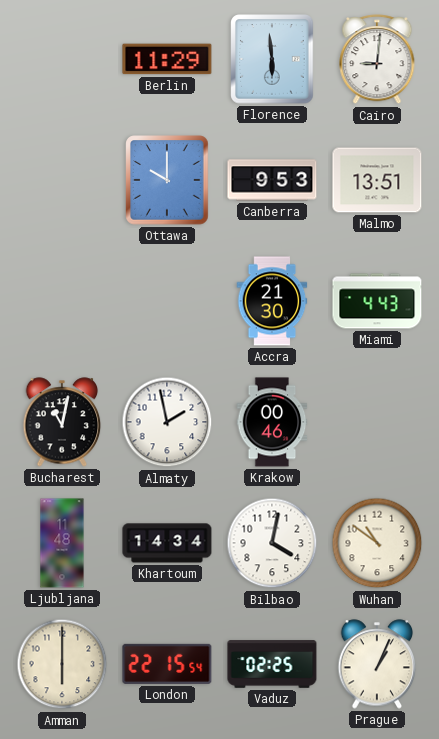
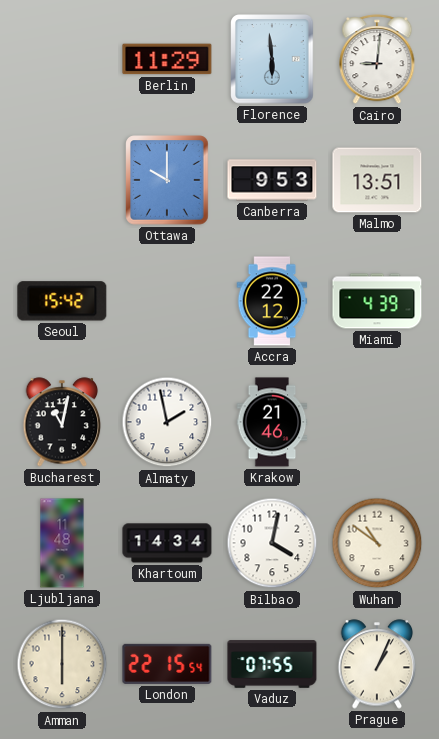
Seoul: none -> 15:42 (62, 301)
Accra: 21:30 -> 22:12 (272, 301)
Miami: 4:43 -> 4:39 (377, 301)
Krakow: 00:46 -> 21:46 (272, 422)
Vaduz: 02:25 -> 07:55 (272, 664)
